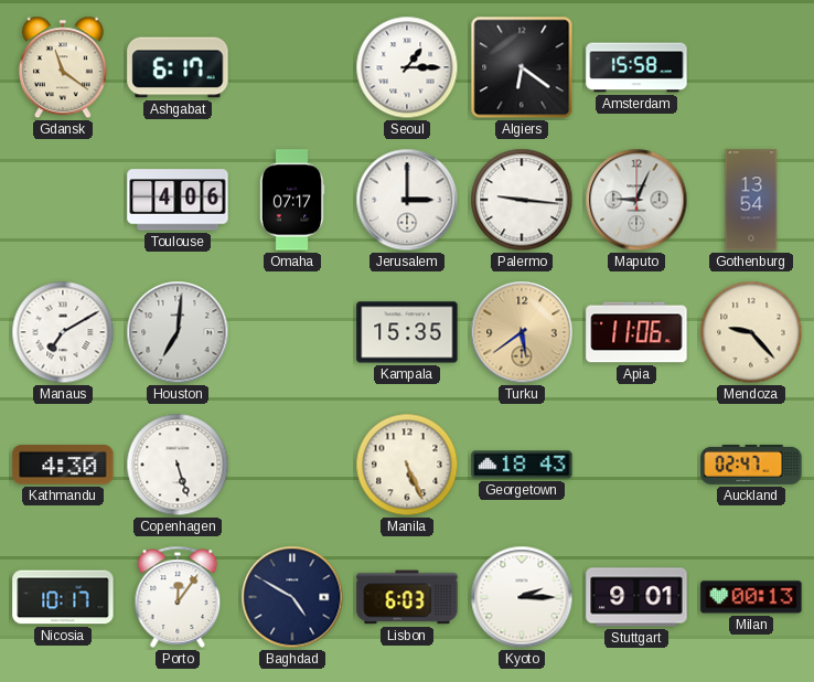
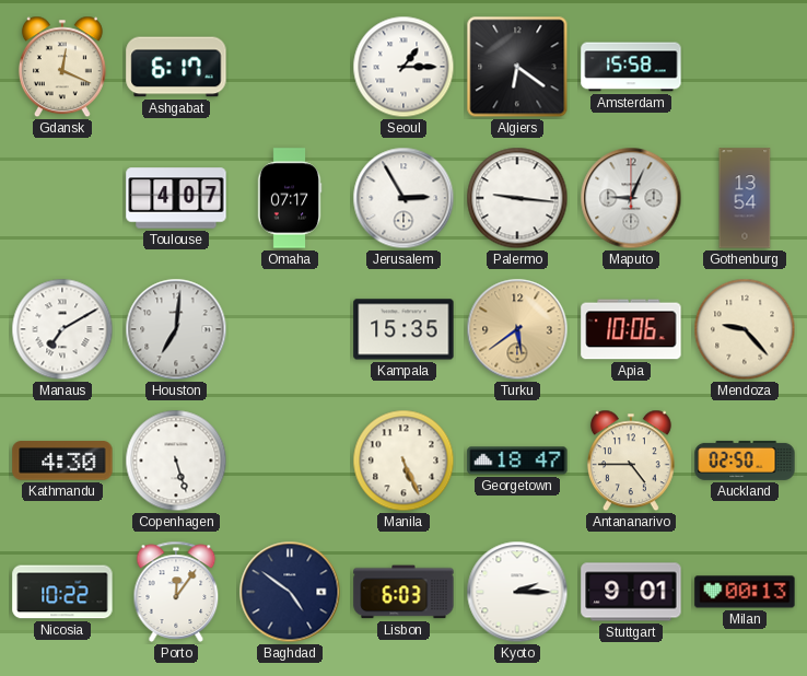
Gdansk: 11:21 -> 12:19 (62, 67)
Toulouse: 4:06 -> 4:07 (176, 198)
Jerusalem: 3:00 -> 2:55 (403, 198)
Apia: 11:06 -> 10:06 (631, 329)
Georgetown: 18:43 -> 18:47 (517, 461)
Antananarivo: none -> 4:45 (631, 461)
Auckland: 02:47 -> 02:50 (745, 461)
Nicosia: 10:17 -> 10:22 (62, 592)
Baghdad: 4:50 -> 4:51 (290, 592)
